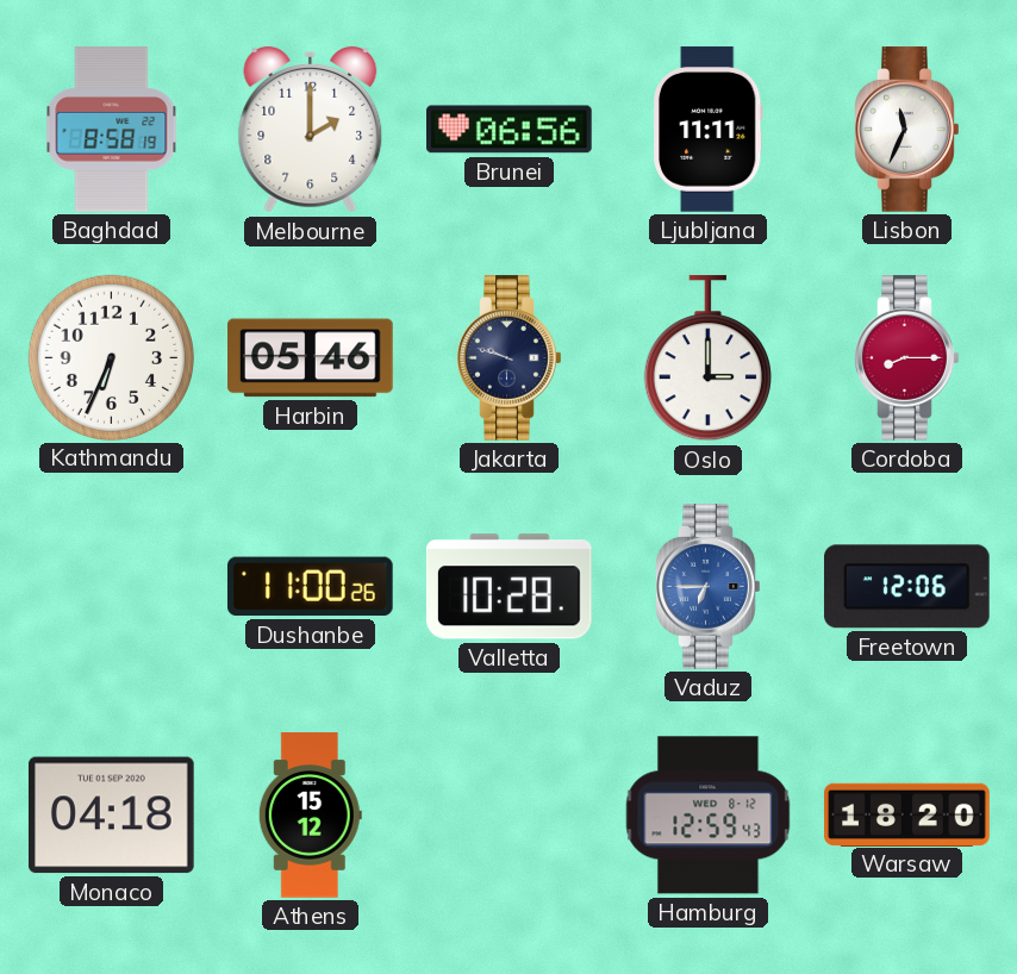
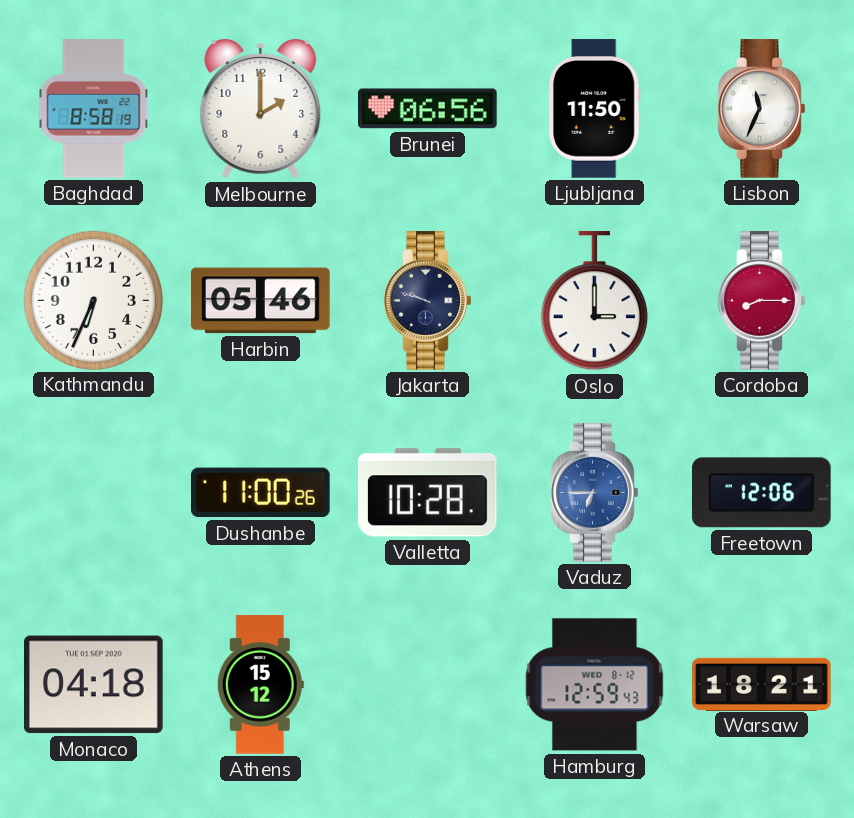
Ljubljana: 11:11 -> 11:50 (594, 109)
Warsaw: 18:20 -> 18:21 (762, 684)
